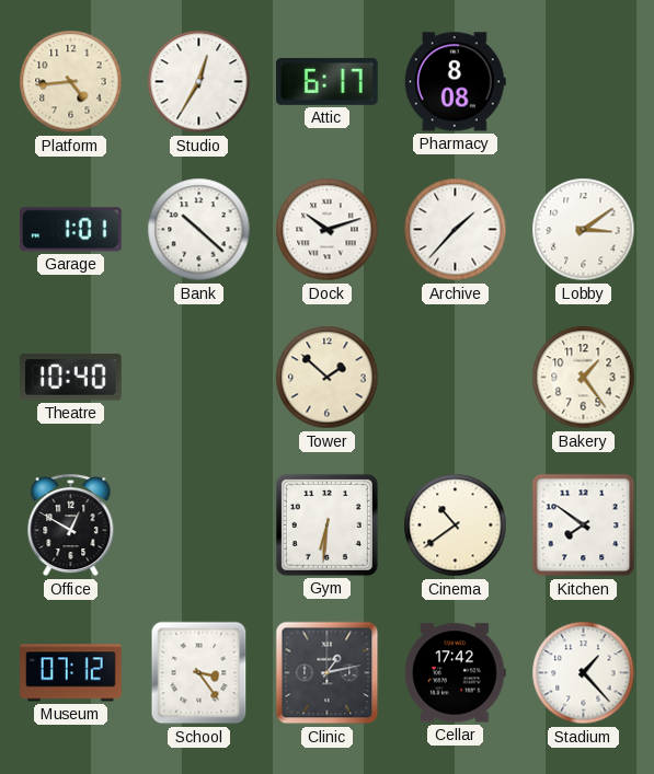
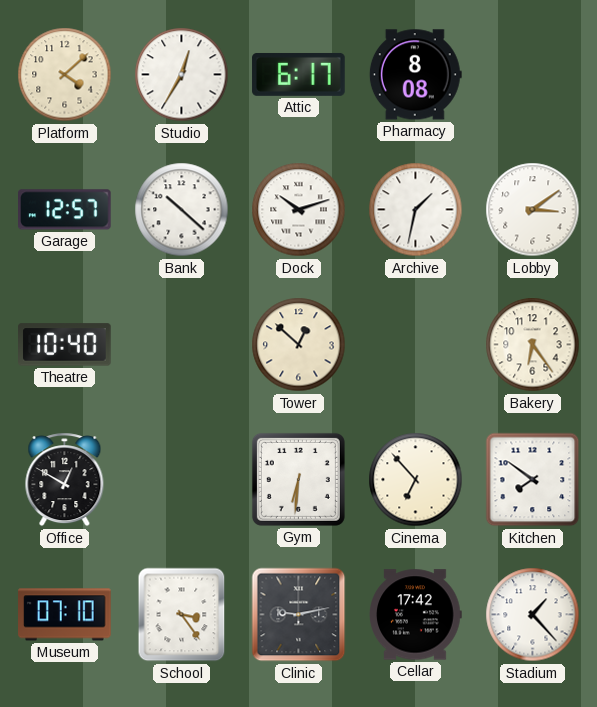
Platform: 4:44 -> 4:08 (65, 75)
Garage: 1:01 -> 12:57 (65, 210)
Archive: 1:37 -> 1:32 (416, 210)
Tower: 1:52 -> 12:52 (299, 345)
Bakery: 1:24 -> 6:24 (533, 345)
Cinema: 10:39 -> 6:53 (416, 480)
Museum: 07:12 -> 07:10 (65, 615)
Clinic: 1:13 -> 9:13 (299, 615)
